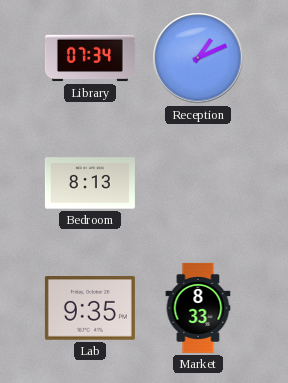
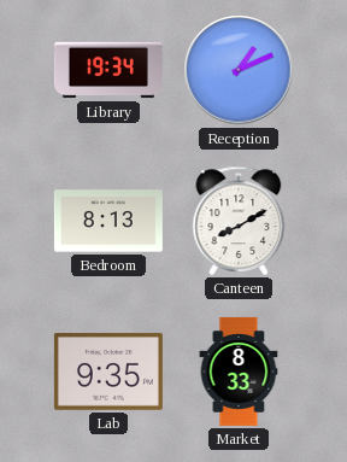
Library: 07:34 -> 19:34 (108, 70)
Canteen: none -> 8:10 (239, 221)
